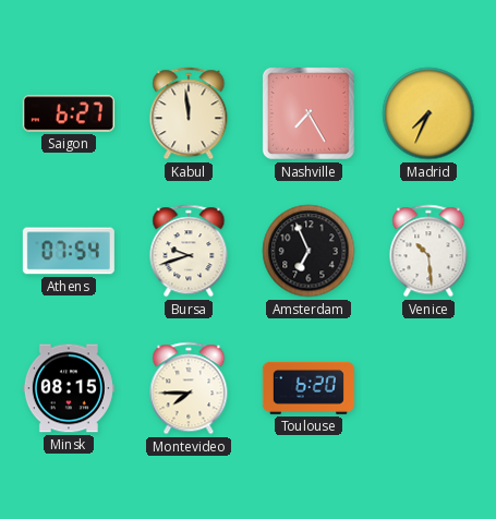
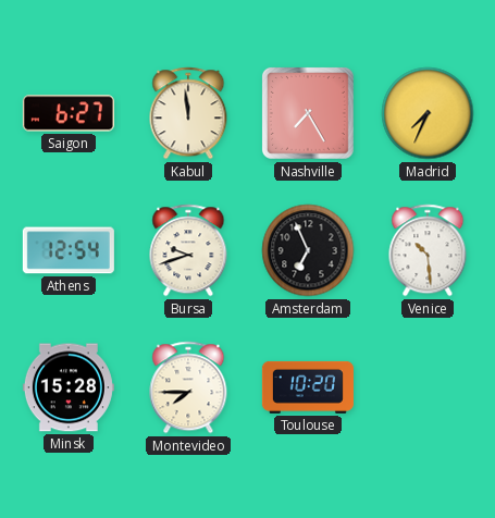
Athens: 07:54 -> 12:54 (69, 250)
Minsk: 08:15 -> 15:28 (69, 387)
Toulouse: 6:20 -> 10:20 (308, 387)
